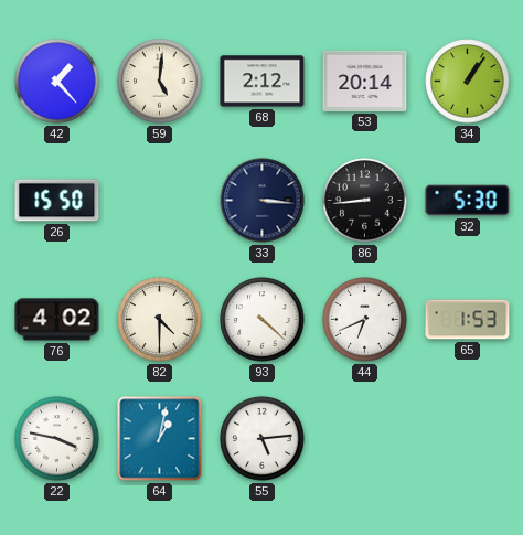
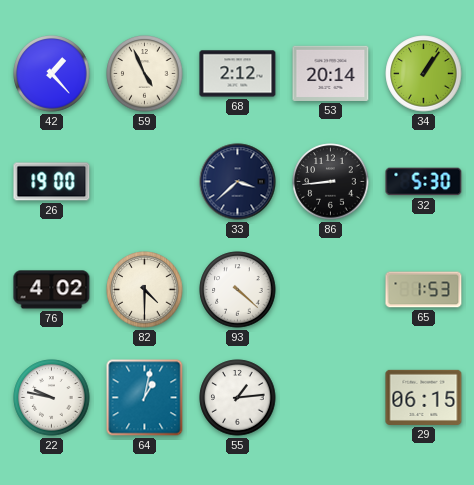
59: 5:01 -> 4:56 (145, 74)
26: 15:50 -> 19:00 (52, 182)
33: 3:16 -> 3:38 (238, 182)
44: 6:41 -> none (365, 320)
22: 3:47 -> 9:47 (52, 398)
55: 5:14 -> 1:14 (238, 398)
29: none -> 06:15 (424, 397)
